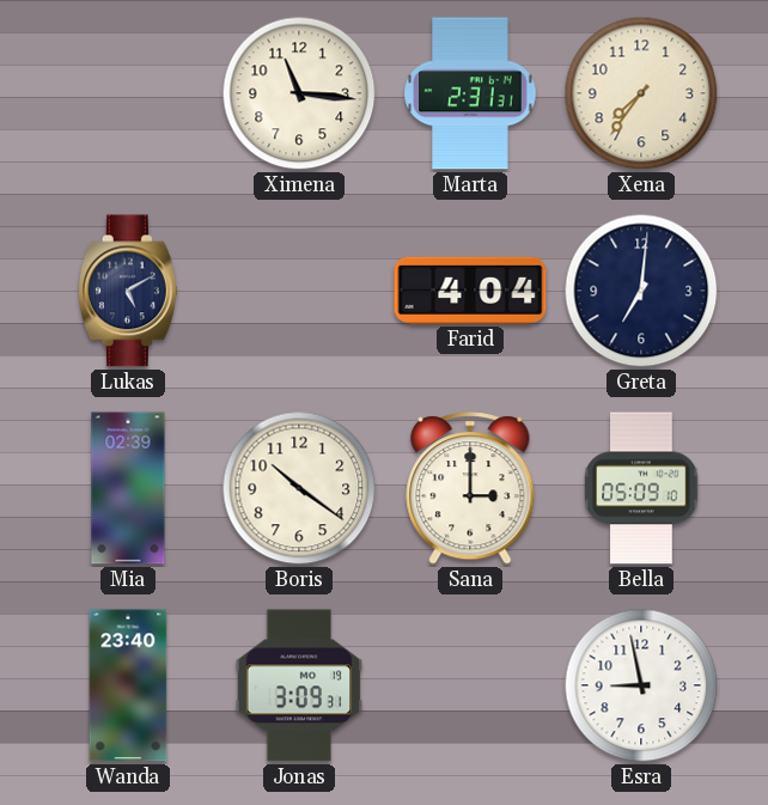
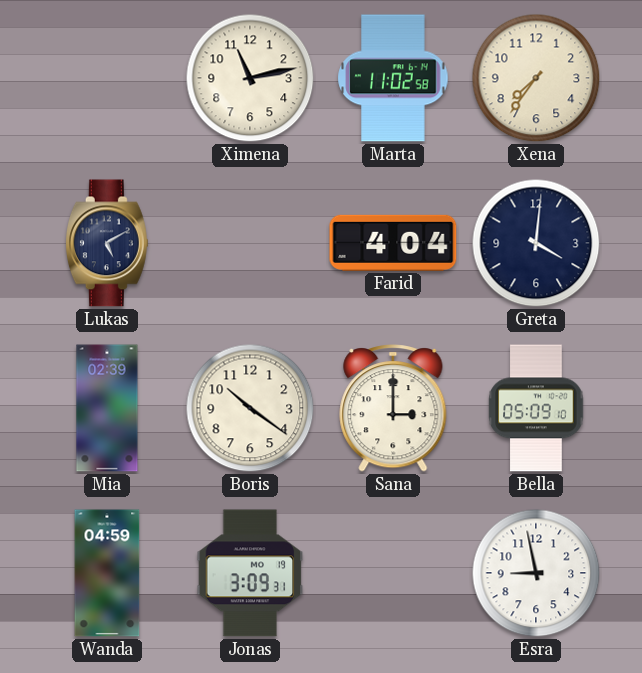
Ximena: 11:16 -> 11:13 (250, 78)
Marta: 2:31 -> 11:02 (393, 78)
Greta: 7:01 -> 4:01 (536, 243)
Wanda: 23:40 -> 04:59 (107, 573)
